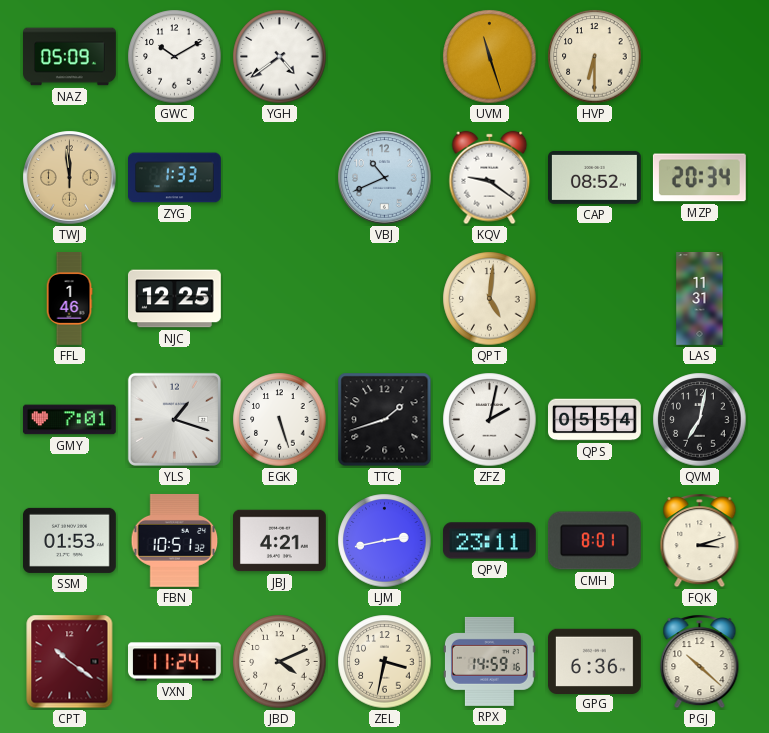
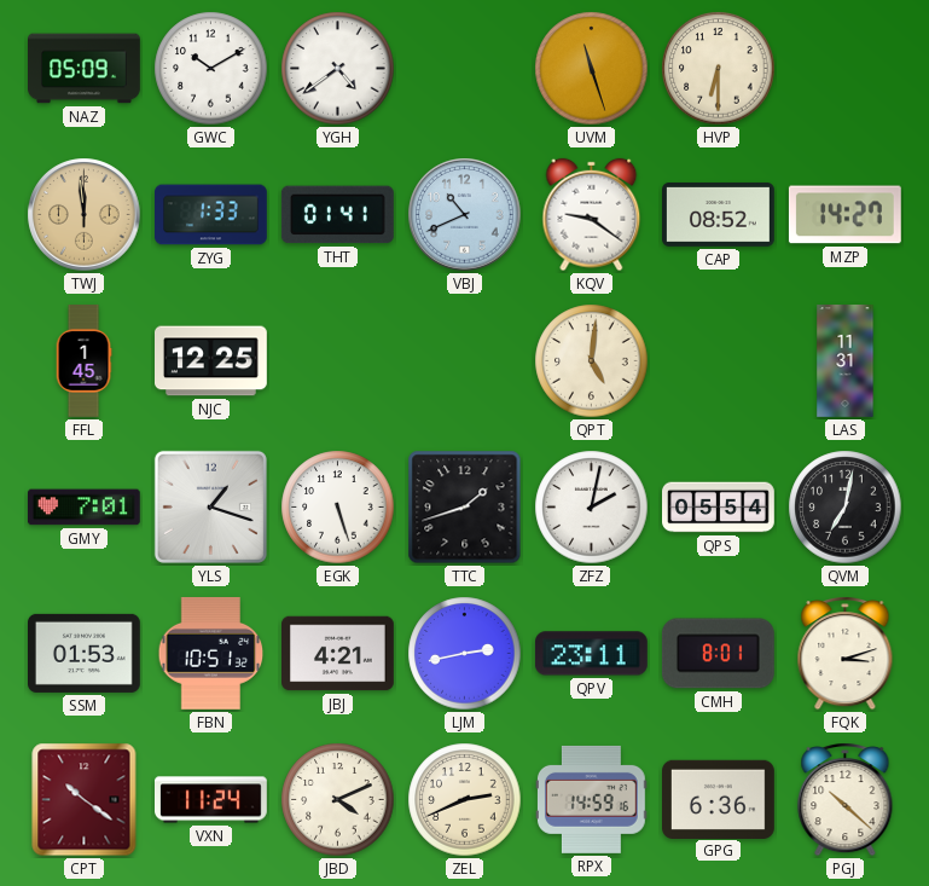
THT: none -> 01:41 (337, 215)
MZP: 20:34 -> 14:27 (844, 215)
FFL: 1:46 -> 1:45 (83, 361)
ZEL: 3:32 -> 2:41 (465, 800)
